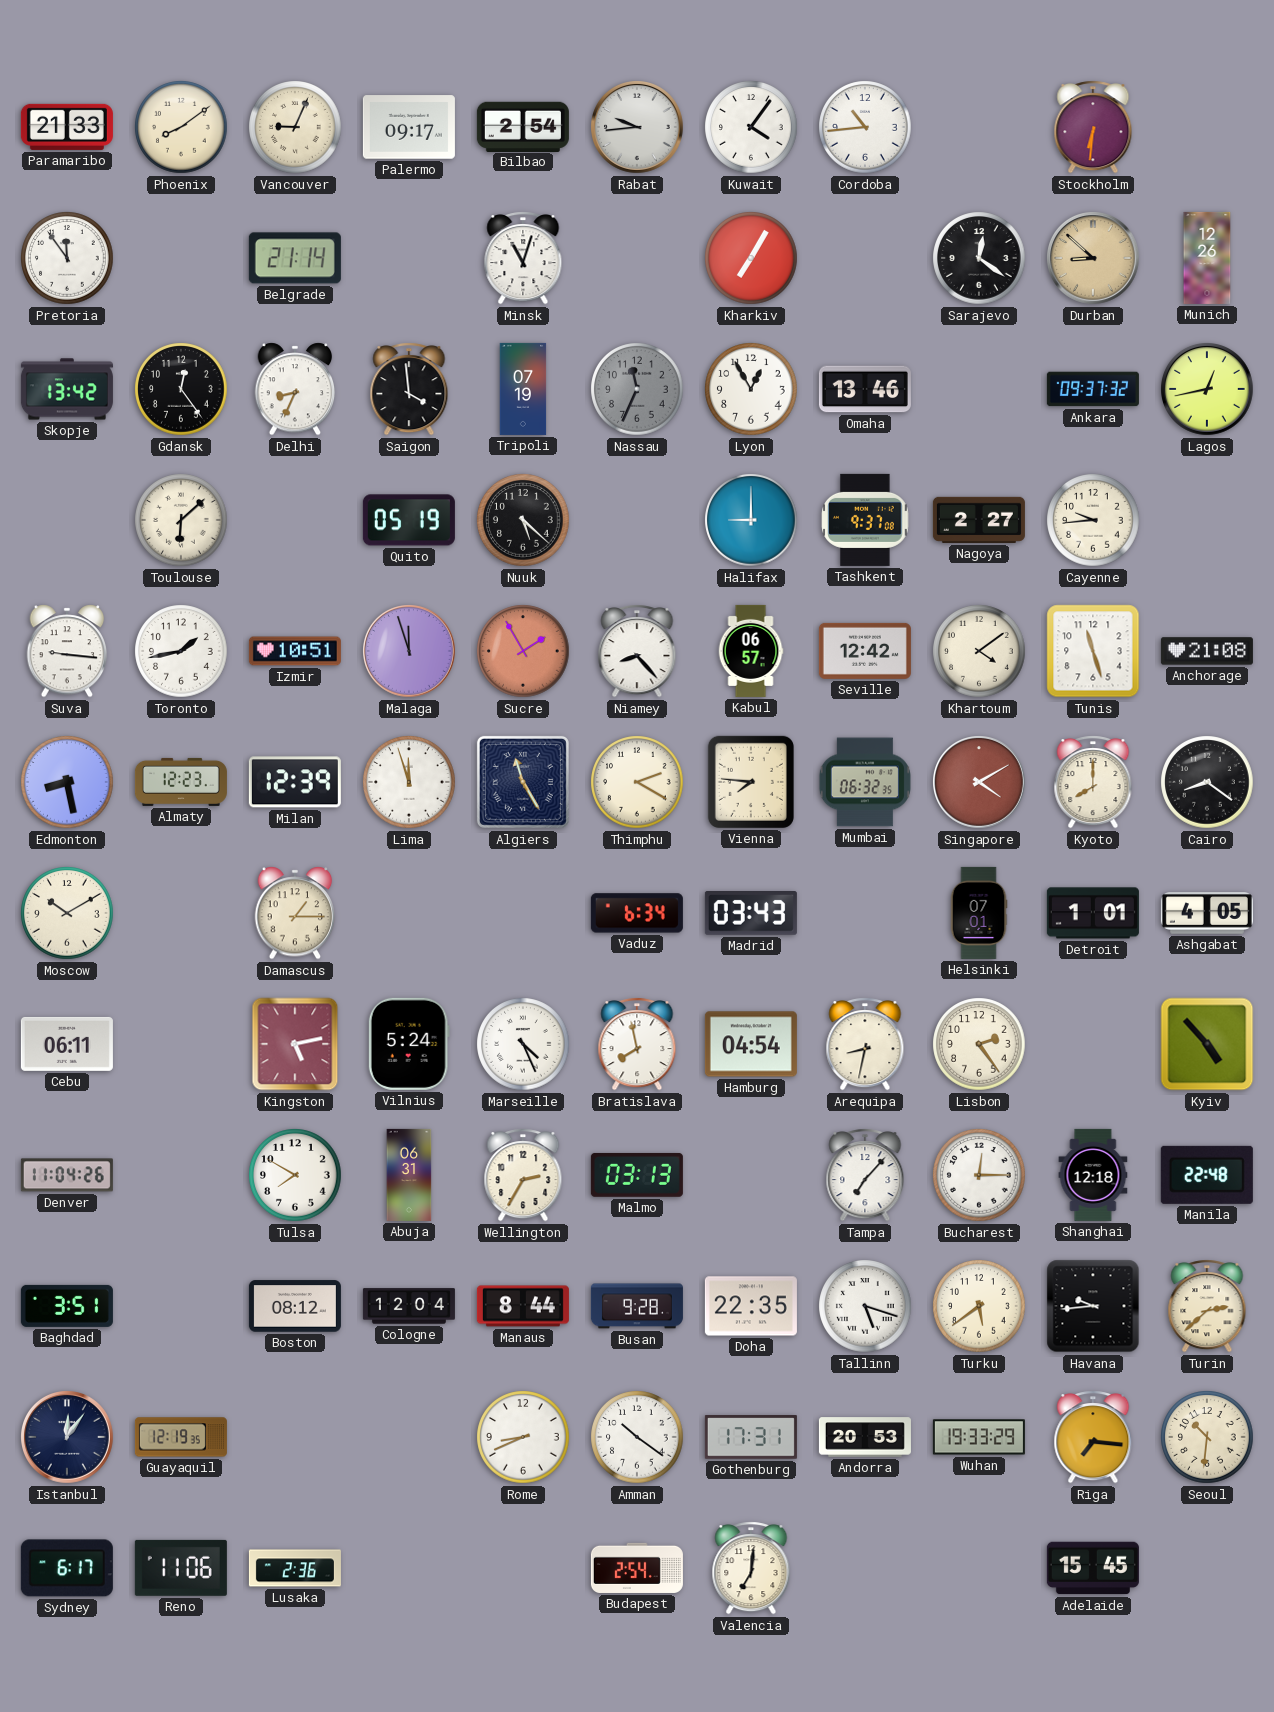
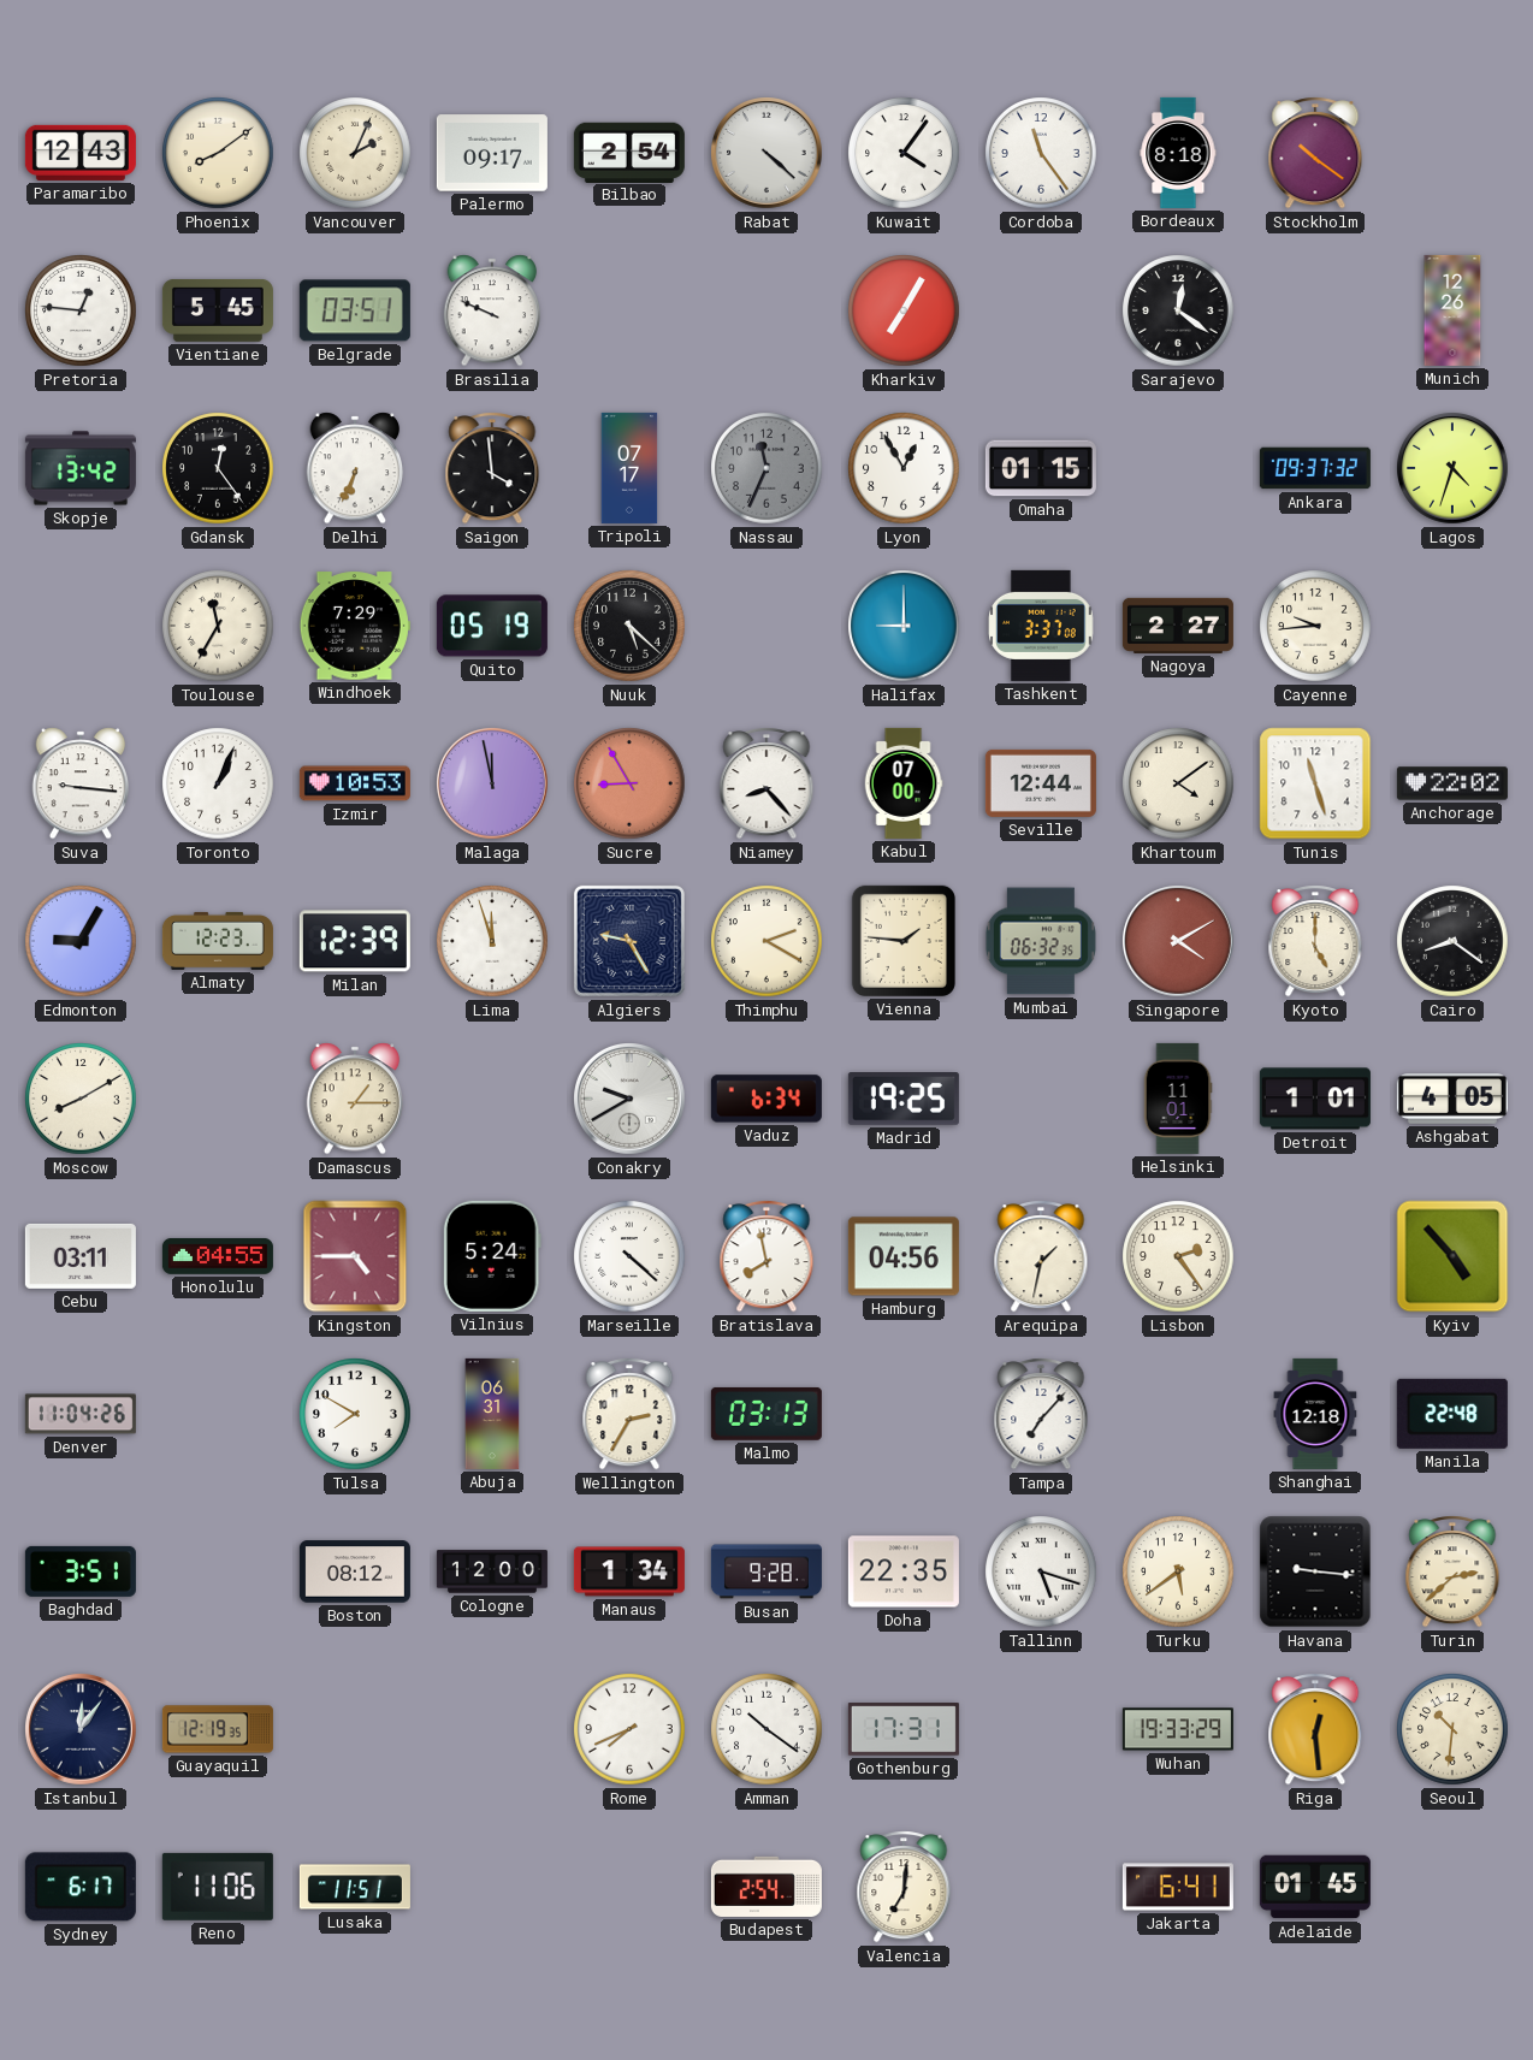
Paramaribo: 21:33 -> 12:43 (81, 153)
Vancouver: 9:04 -> 2:04 (355, 153)
Rabat: 9:44 -> 4:22 (768, 154)
Cordoba: 10:44 -> 11:24 (1041, 153)
Bordeaux: none -> 8:18 (1178, 153)
Stockholm: 6:31 -> 10:21 (1315, 153)
Pretoria: 11:54 -> 12:46 (81, 310)
Vientiane: none -> 5:45 (218, 310)
Belgrade: 21:14 -> 03:51 (355, 310)
Brasilia: none -> 9:49 (492, 310)
Minsk: 11:03 -> none (523, 258)
Durban: 8:52 -> none (1094, 259)
Delhi: 8:34 -> 6:34 (355, 468)
Tripoli: 07:19 -> 07:17 (629, 468)
Omaha: 13:46 -> 01:15 (1041, 468)
Lagos: 12:43 -> 4:33 (1454, 469)
Toulouse: 6:08 -> 11:35 (218, 626)
Windhoek: none -> 7:29 (355, 626)
Tashkent: 9:37 -> 3:37 (1041, 626)
Toronto: 1:43 -> 1:04 (218, 783)
Izmir: 10:51 -> 10:53 (355, 783)
Malaga: 11:57 -> 11:58 (493, 785)
Sucre: 1:55 -> 8:55 (629, 783)
Kabul: 06:57 -> 07:00 (904, 783)
Seville: 12:42 -> 12:44 (1041, 783)
Anchorage: 21:08 -> 22:02 (1452, 783)
Edmonton: 8:28 -> 9:05 (81, 941)
Algiers: 11:25 -> 9:25 (629, 941)
Vienna: 7:46 -> 1:46 (904, 941)
Kyoto: 8:00 -> 5:00 (1315, 941)
Moscow: 10:10 -> 8:10 (81, 1099)
Conakry: none -> 9:40 (631, 1100)
Madrid: 03:43 -> 19:25 (904, 1100)
Helsinki: 07:01 -> 11:01 (1178, 1099)
Cebu: 06:11 -> 03:11 (81, 1256)
Honolulu: none -> 04:55 (218, 1256)
Kingston: 5:13 -> 4:45 (355, 1256)
Marseille: 4:26 -> 4:22 (629, 1256)
Hamburg: 04:54 -> 04:56 (904, 1256)
Arequipa: 8:32 -> 1:32 (1041, 1256)
Bucharest: 12:15 -> none (979, 1175)
Cologne: 12:04 -> 12:00 (492, 1571)
Manaus: 8:44 -> 1:34 (629, 1571)
Havana: 9:44 -> 9:16 (1315, 1571)
Rome: 8:41 -> 7:41 (629, 1729)
Andorra: 20:53 -> none (865, 1437)
Riga: 7:16 -> 12:29 (1315, 1729)
Lusaka: 2:36 -> 11:51 (355, 1887)
Jakarta: none -> 6:41 (1178, 1887)
Adelaide: 15:45 -> 01:45 (1315, 1887)
